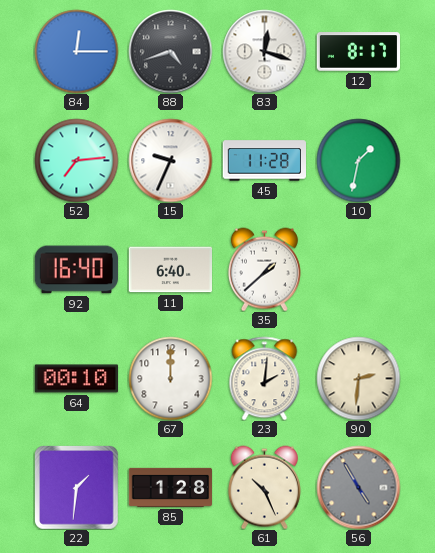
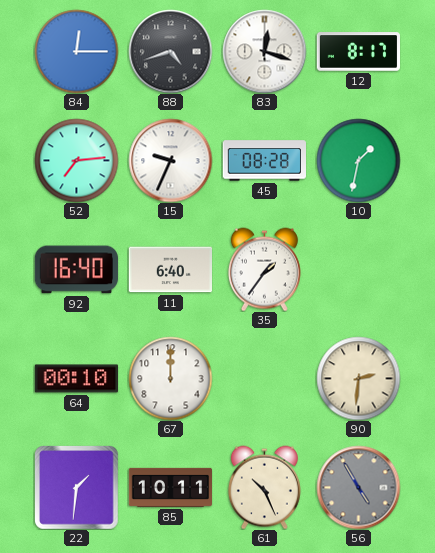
45: 11:28 -> 08:28 (264, 161)
35: 1:38 -> 1:36 (264, 269)
23: 2:01 -> none (265, 378)
85: 1:28 -> 10:11 (170, 487)
